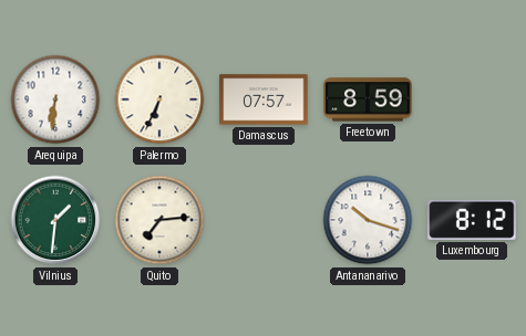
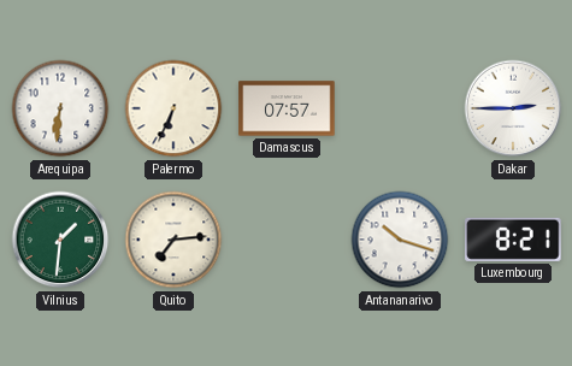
Freetown: 8:59 -> none (368, 99)
Dakar: none -> 2:45 (513, 108)
Luxembourg: 8:12 -> 8:21 (513, 240)
